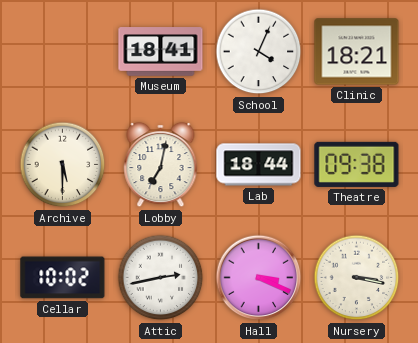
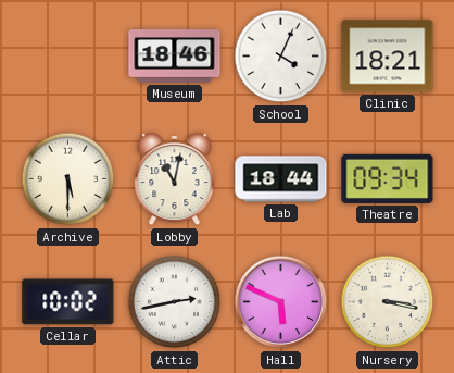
Museum: 18:41 -> 18:46 (175, 57)
Lobby: 7:02 -> 11:02 (175, 179)
Theatre: 09:38 -> 09:34 (388, 178)
Hall: 3:19 -> 5:49 (281, 302)
